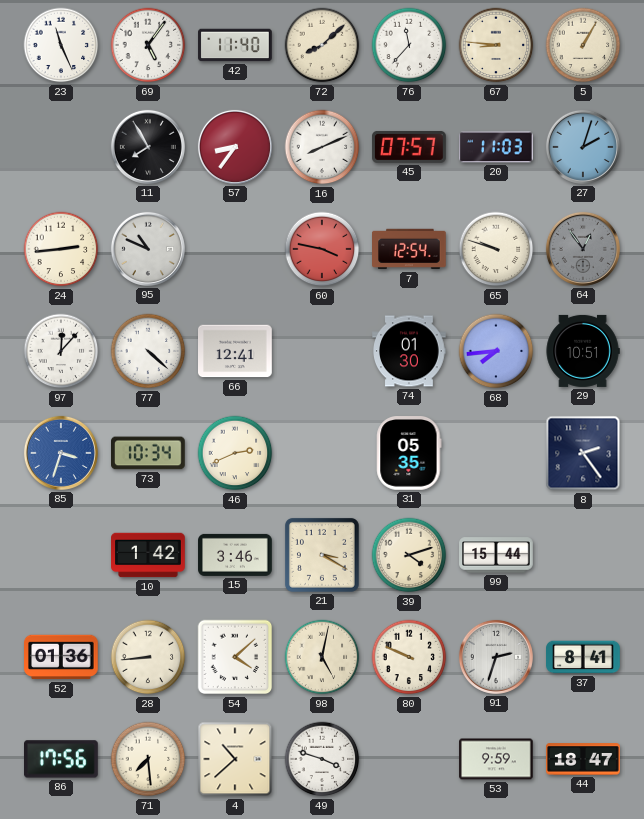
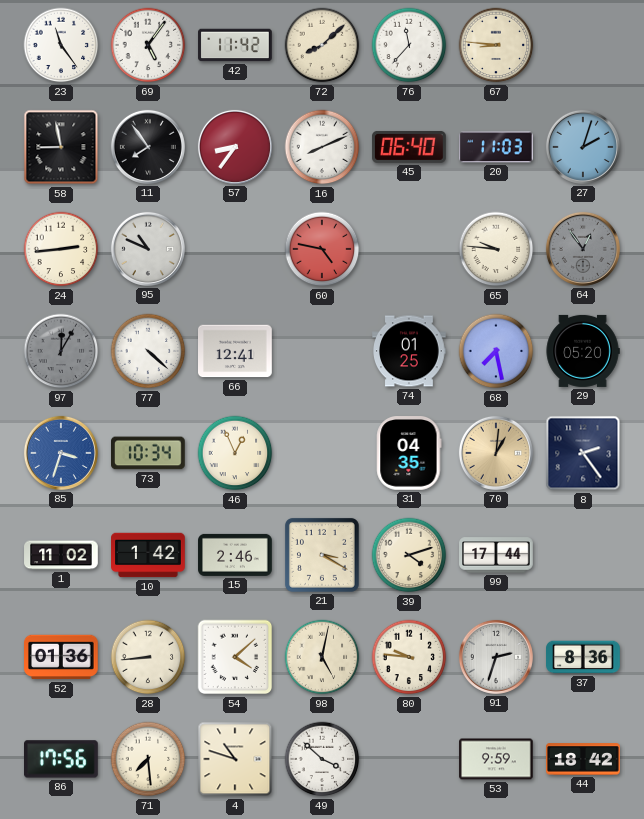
23: 11:26 -> 11:24 (61, 45)
42: 11:40 -> 11:42 (235, 45)
5: 1:05 -> none (583, 45)
58: none -> 8:58 (61, 147)
11: 7:55 -> 7:54 (148, 147)
45: 07:57 -> 06:40 (409, 147)
60: 3:47 -> 4:47 (322, 249)
7: 12:54 -> none (410, 249)
65: 9:48 -> 9:46 (496, 249)
97: 12:07 -> 12:05 (61, 351)
97 dial: white -> grey (61, 351)
74: 01:30 -> 01:25 (409, 351)
68: 7:44 -> 7:28 (496, 351)
29: 10:51 -> 05:20 (583, 351)
46: 2:41 -> 12:56 (235, 453)
31: 05:35 -> 04:35 (409, 454)
70: none -> 1:01 (496, 453)
1: none -> 11:02 (61, 555)
15: 3:46 -> 2:46 (235, 555)
99: 15:44 -> 17:44 (496, 555)
80: 9:49 -> 9:46 (409, 657)
37: 8:41 -> 8:36 (583, 657)
4: 10:38 -> 10:48 (235, 759)
49: 3:48 -> 3:52 (322, 759)
44: 18:47 -> 18:42 (583, 759)
